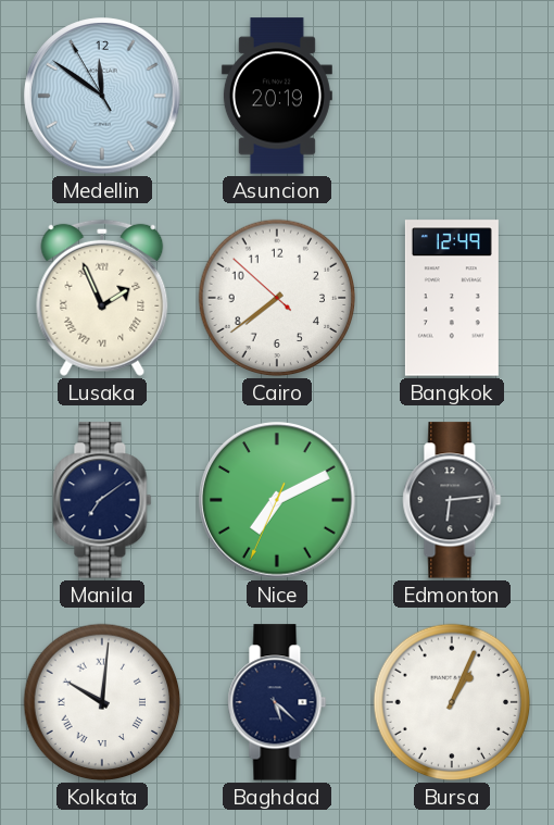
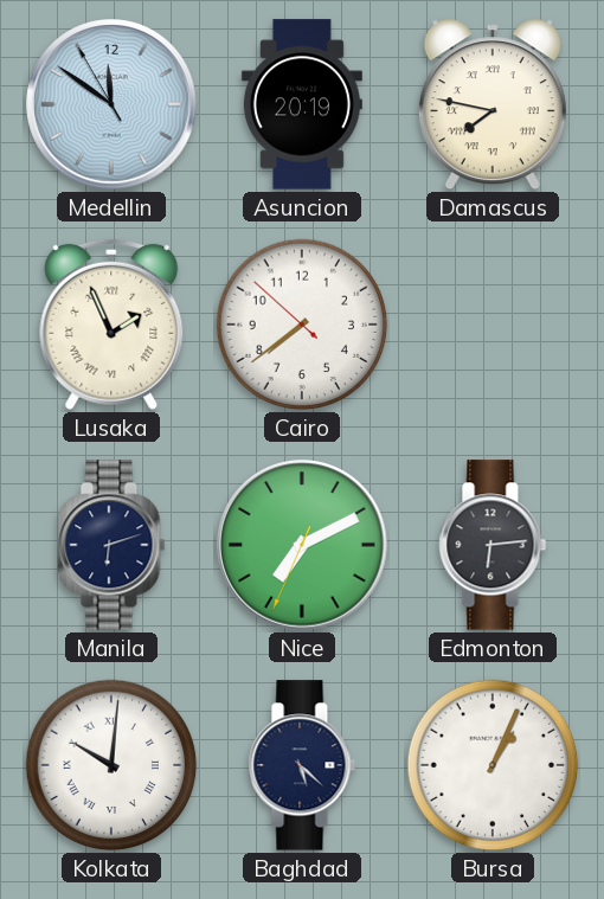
Damascus: none -> 7:47 (493, 104)
Bangkok: 12:49 -> none (452, 298)
Manila: 7:09 -> 6:12 (111, 545)
